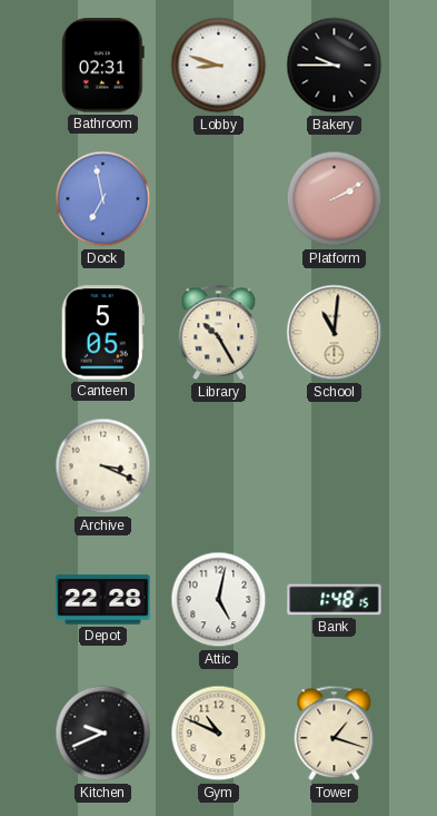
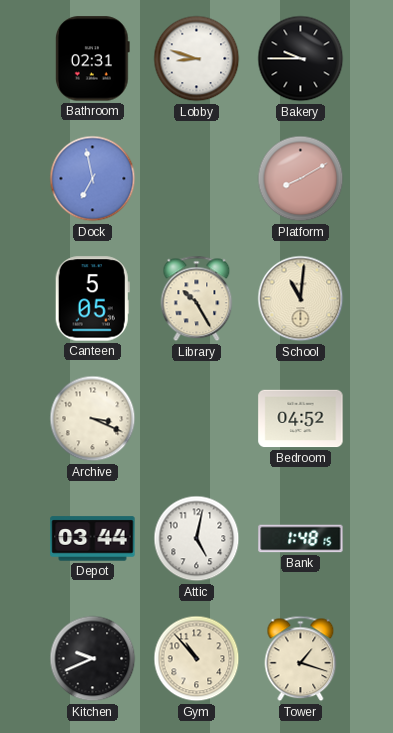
Platform: 2:10 -> 8:10 (301, 179)
Bedroom: none -> 04:52 (301, 419)
Depot: 22:28 -> 03:44 (93, 539)
Gym: 10:49 -> 10:53 (197, 659)
